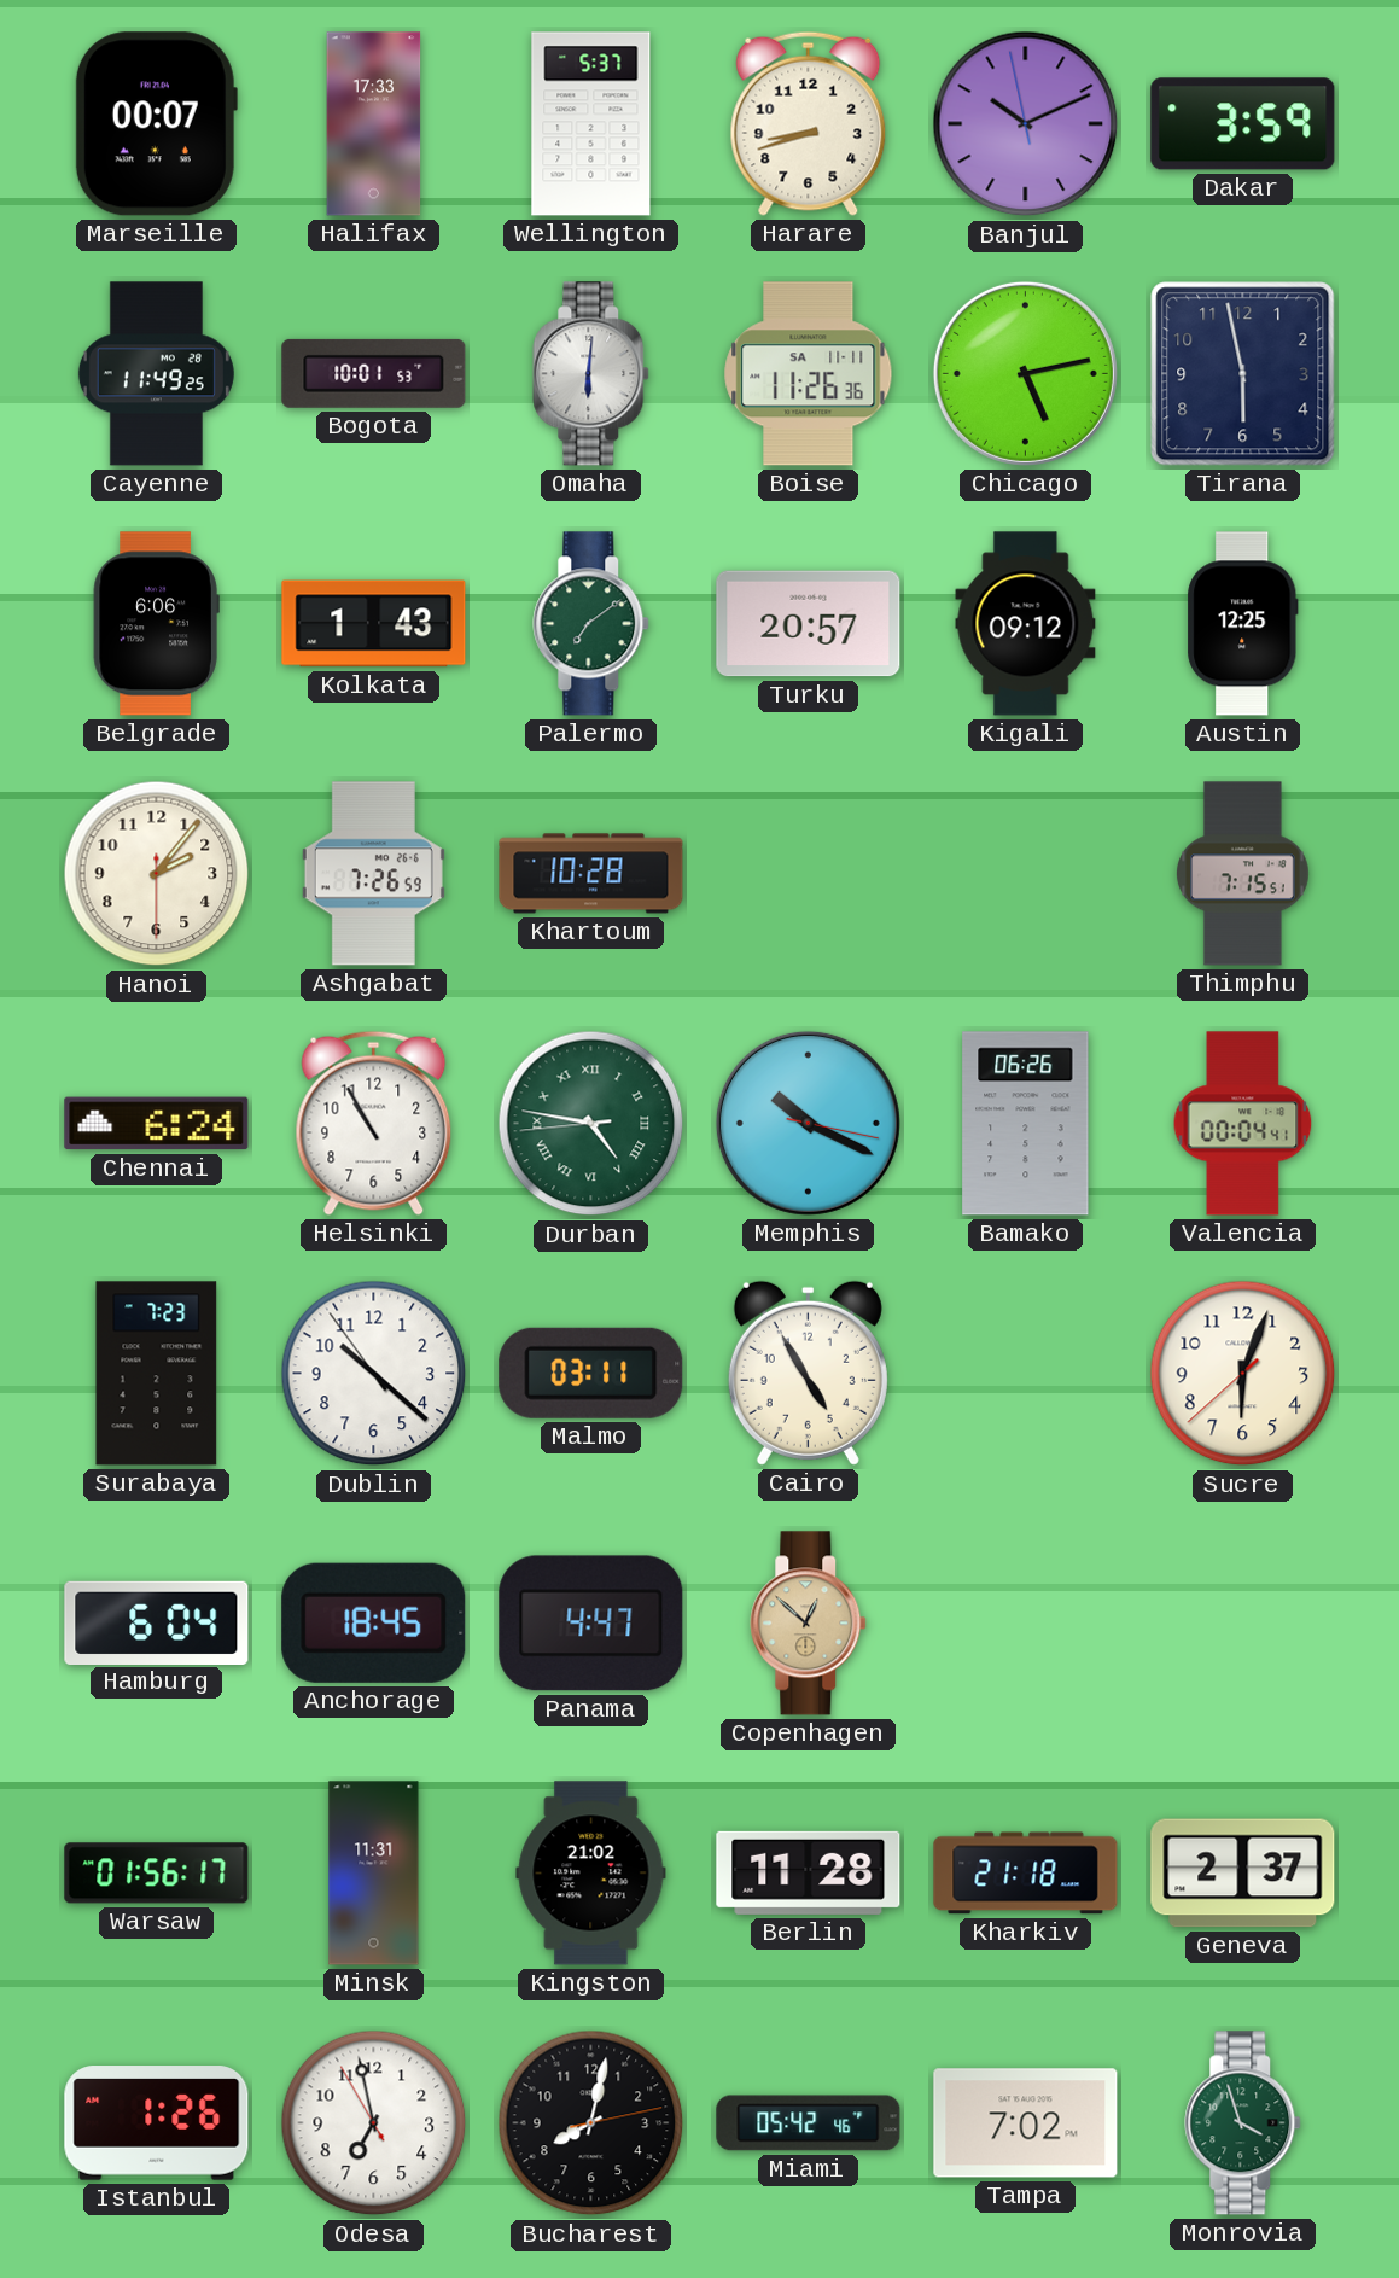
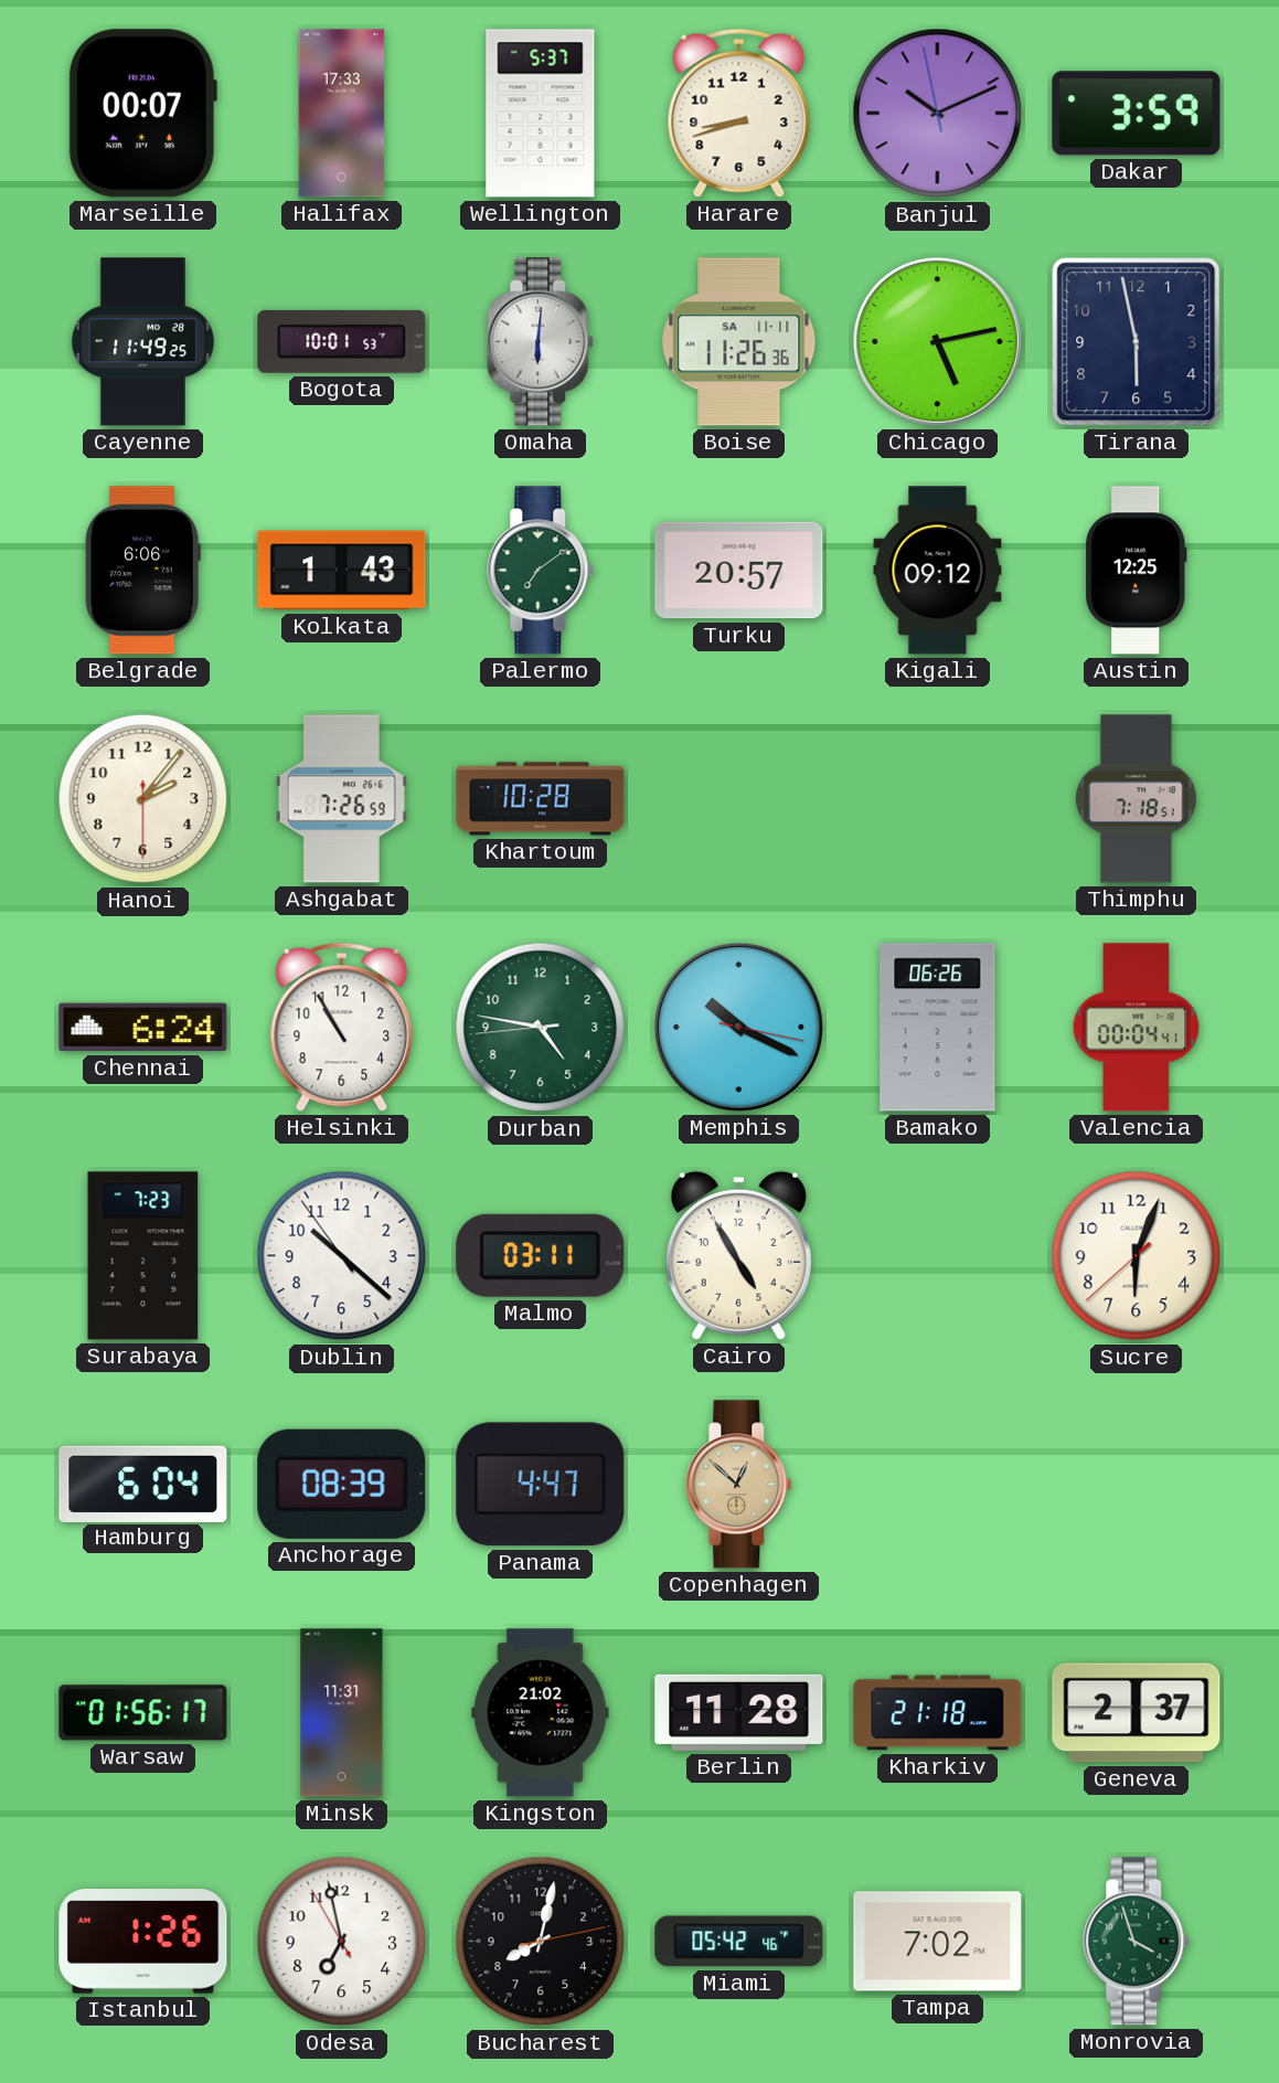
Thimphu: 7:15 -> 7:18 (1137, 799)
Durban numerals: Roman -> Arabic (541, 1028)
Anchorage: 18:45 -> 08:39 (342, 1484)
